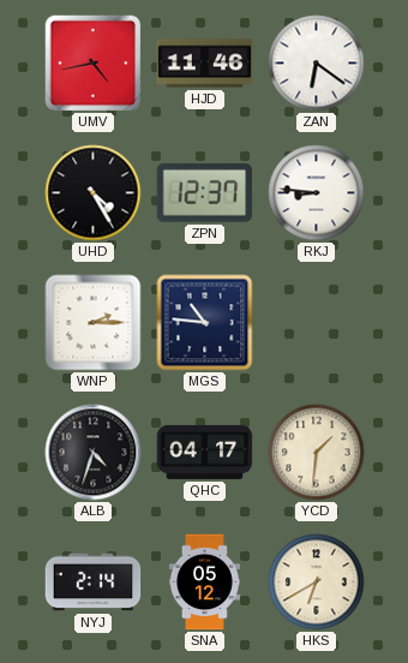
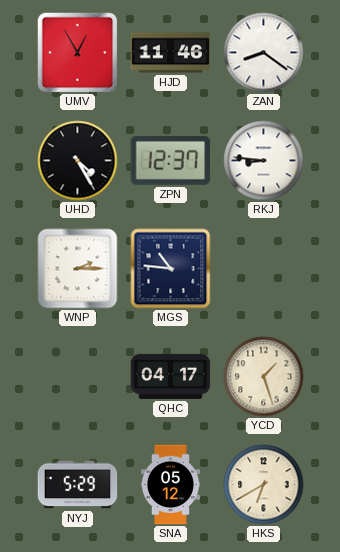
UMV: 4:43 -> 12:55 (78, 53)
ZAN: 6:21 -> 8:21 (264, 53)
ALB: 4:33 -> none (94, 453)
YCD: 1:31 -> 1:27 (264, 377)
NYJ: 2:14 -> 5:29 (78, 485)
